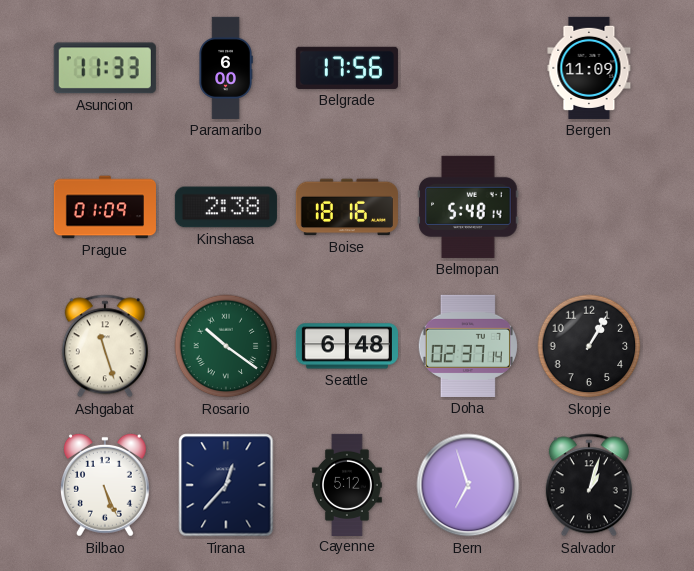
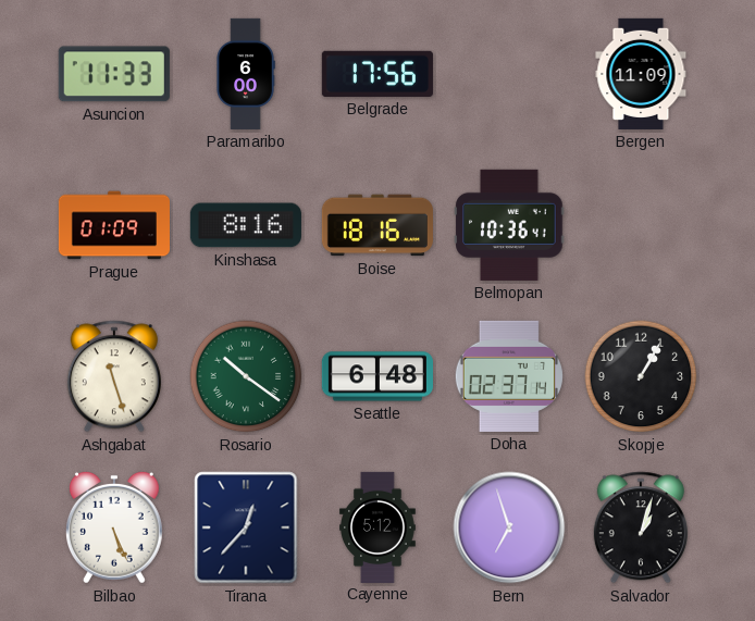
Kinshasa: 2:38 -> 8:16 (246, 225)
Belmopan: 5:48 -> 10:36 (509, 225)
